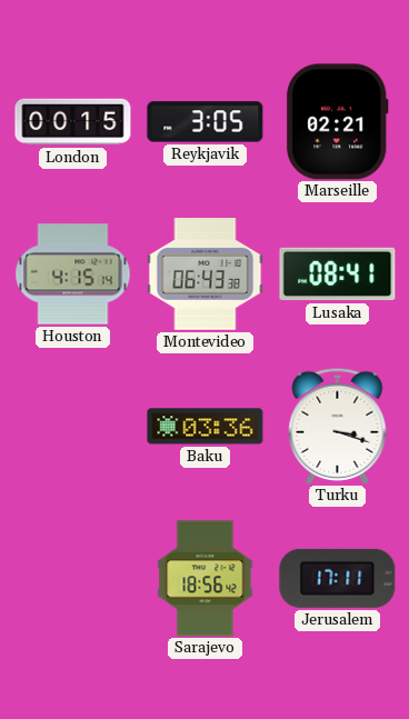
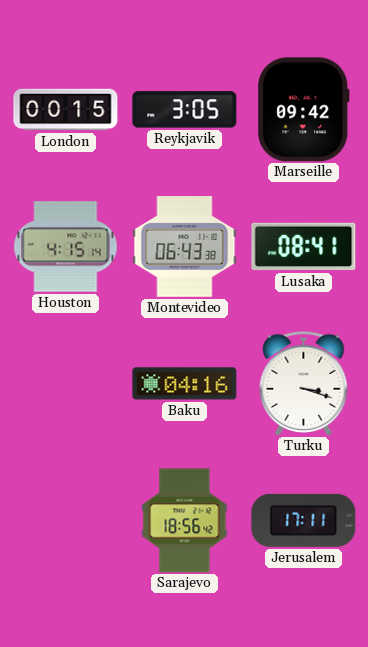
Marseille: 02:21 -> 09:42 (304, 110)
Baku: 03:36 -> 04:16 (185, 384)
